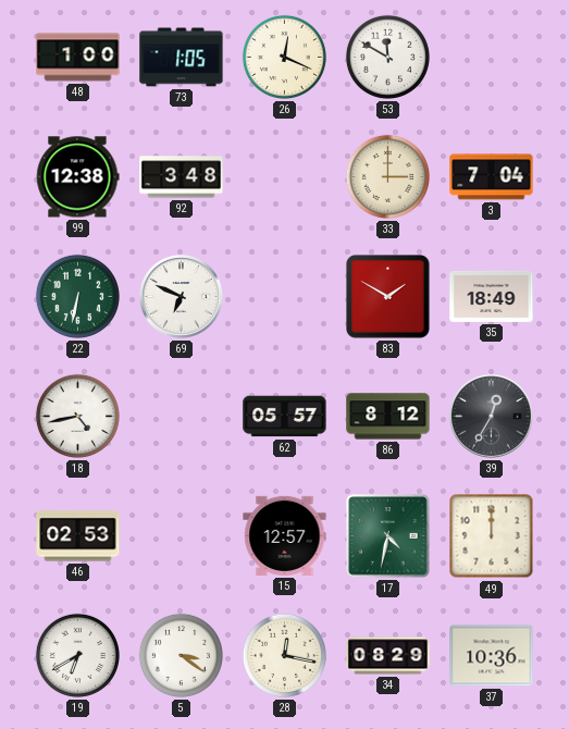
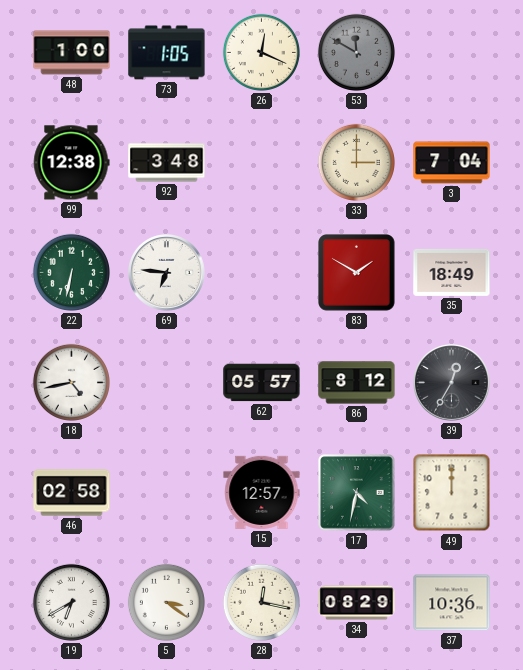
53 dial: white -> grey (356, 52)
69: 6:49 -> 6:46 (167, 273)
46: 02:53 -> 02:58 (72, 493)
